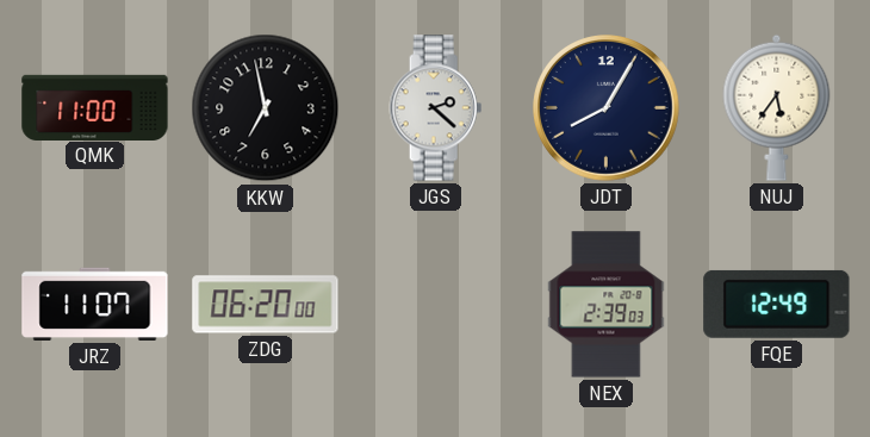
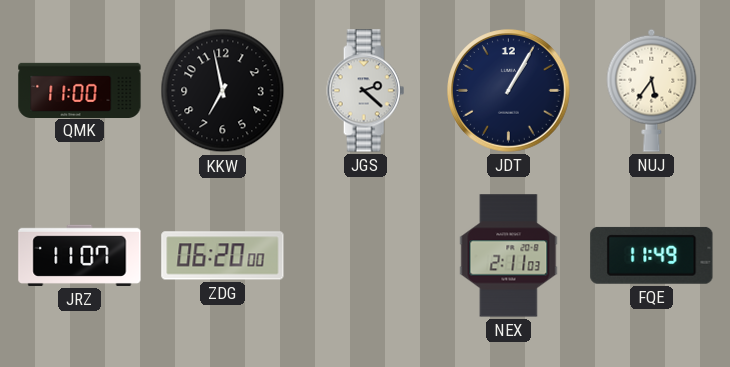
JDT: 8:05 -> 1:05 (509, 91)
NEX: 2:39 -> 2:11 (509, 256)
FQE: 12:49 -> 11:49 (652, 255)
